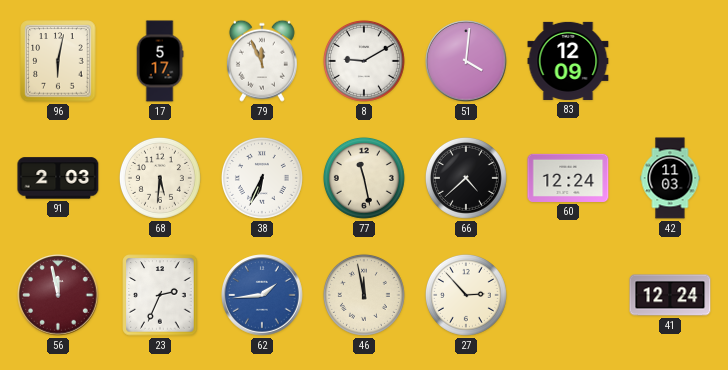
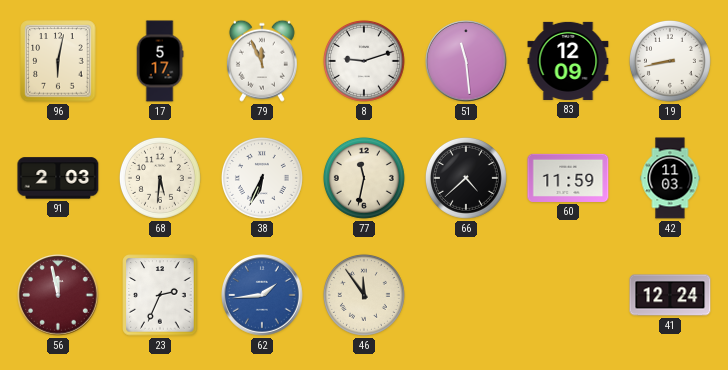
8: 9:10 -> 9:12 (364, 61)
51: 4:01 -> 11:29 (466, 61)
19: none -> 8:43 (670, 61)
77: 11:28 -> 11:32 (364, 178)
60: 12:24 -> 11:59 (568, 178)
46: 11:58 -> 11:54 (364, 295)
27: 2:53 -> none (466, 295)
